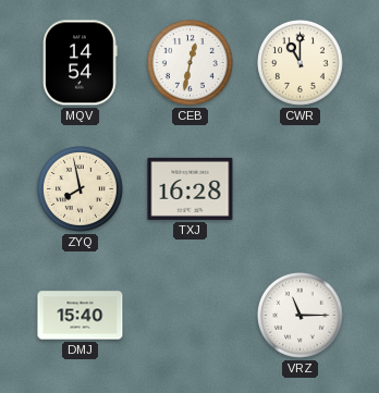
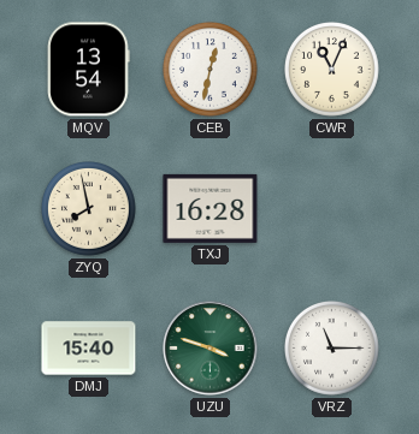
MQV: 14:54 -> 13:54 (89, 70)
CWR: 11:00 -> 11:04 (332, 70)
UZU: none -> 3:48 (211, 349)
